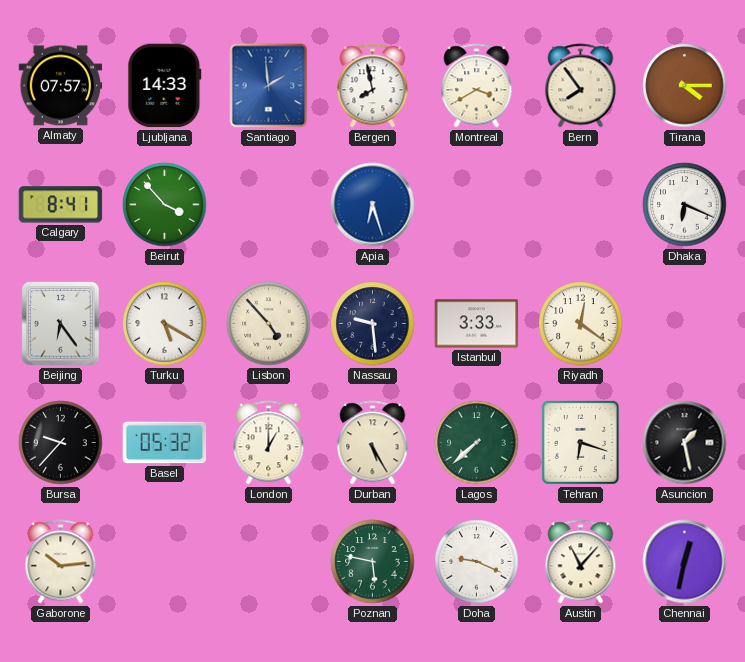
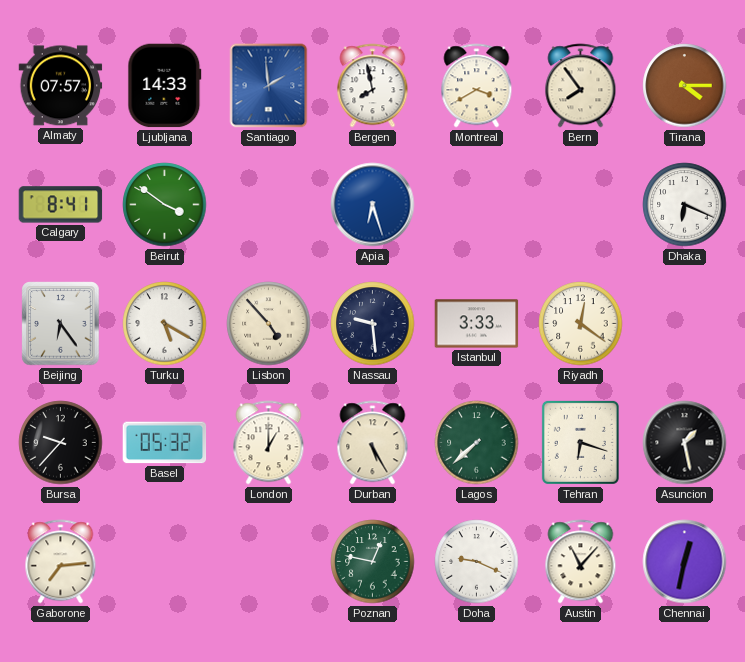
Beirut: 3:53 -> 3:51 (165, 205)
Gaborone: 10:14 -> 7:14 (61, 562)
Poznan: 5:47 -> 12:47 (373, 562)
